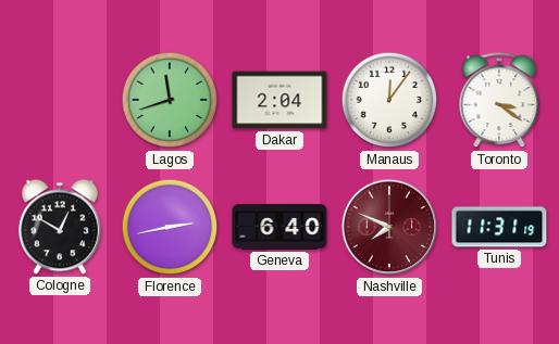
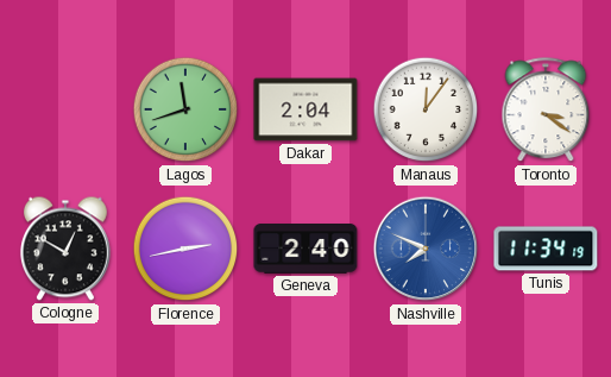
Geneva: 6:40 -> 2:40 (305, 250)
Nashville dial: burgundy -> blue (426, 249)
Tunis: 11:31 -> 11:34 (546, 249)
